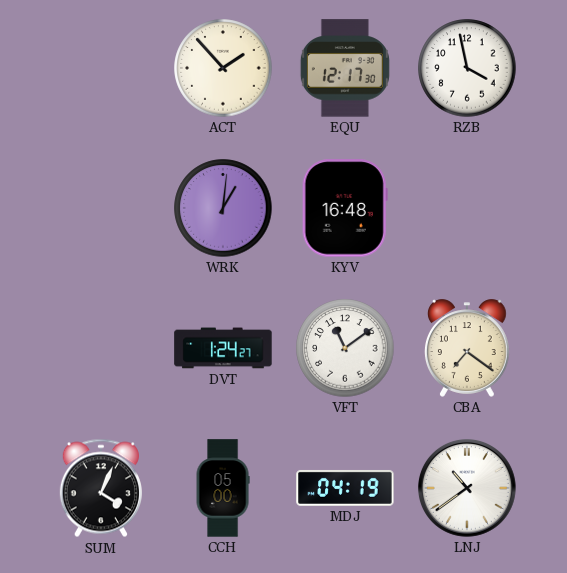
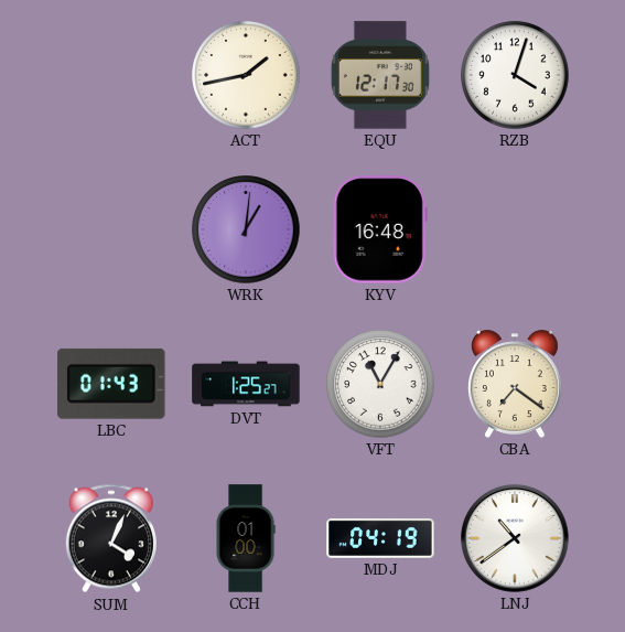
ACT: 1:53 -> 1:43 (246, 75)
RZB: 3:58 -> 4:03 (515, 75)
LBC: none -> 01:43 (111, 384)
DVT: 1:24 -> 1:25 (246, 384)
VFT: 11:09 -> 11:05 (380, 384)
CCH: 05:00 -> 01:00 (246, 538)
